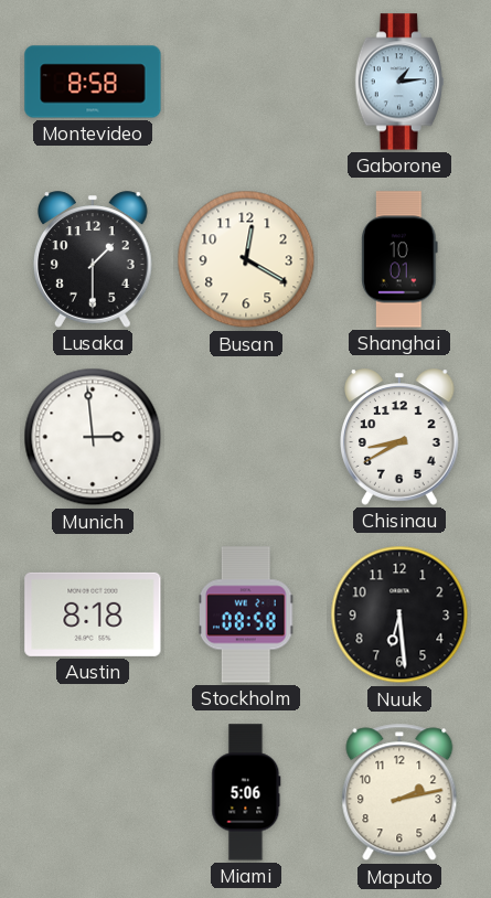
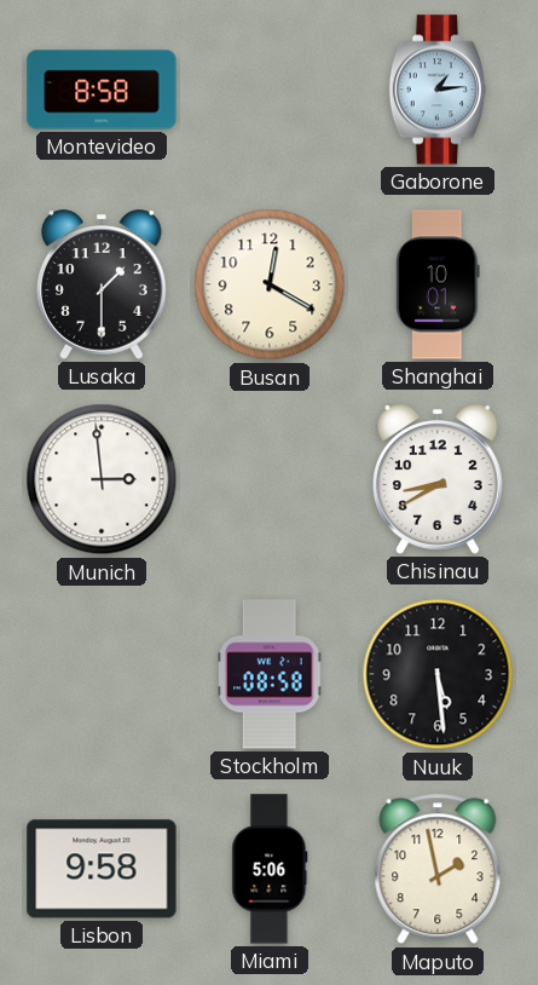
Austin: 8:18 -> none (93, 614)
Nuuk: 6:29 -> 5:29 (438, 674)
Lisbon: none -> 9:58 (102, 869)
Maputo: 2:13 -> 1:58 (438, 869)
